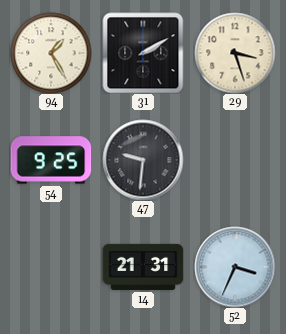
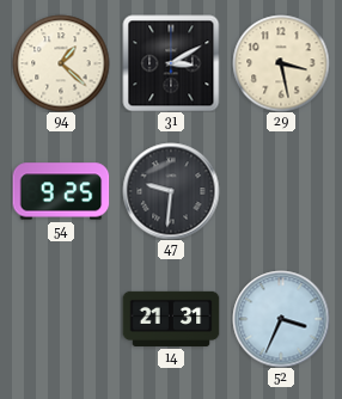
94: 1:25 -> 1:22 (61, 63)
31: 2:10 -> 3:10 (171, 63)
29: 3:27 -> 3:28 (281, 63)
